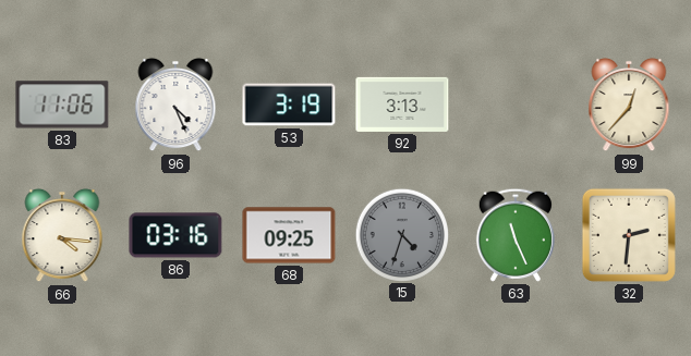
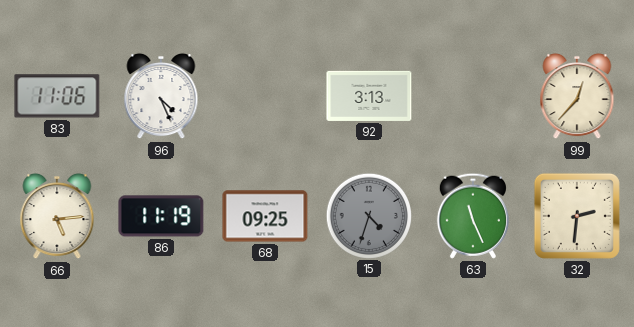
53: 3:19 -> none (289, 105)
66: 4:16 -> 5:14 (57, 216)
86: 03:16 -> 11:19 (161, 216)
